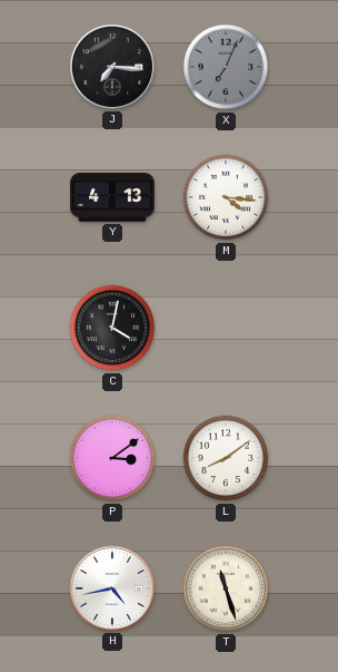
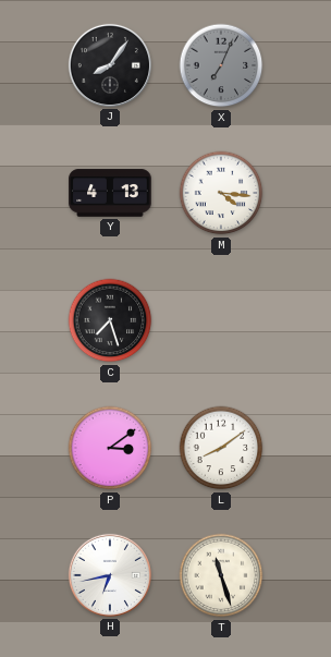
J: 7:16 -> 8:06 (110, 65)
C: 4:02 -> 7:27 (110, 320)
H: 4:43 -> 6:43 (110, 575)
